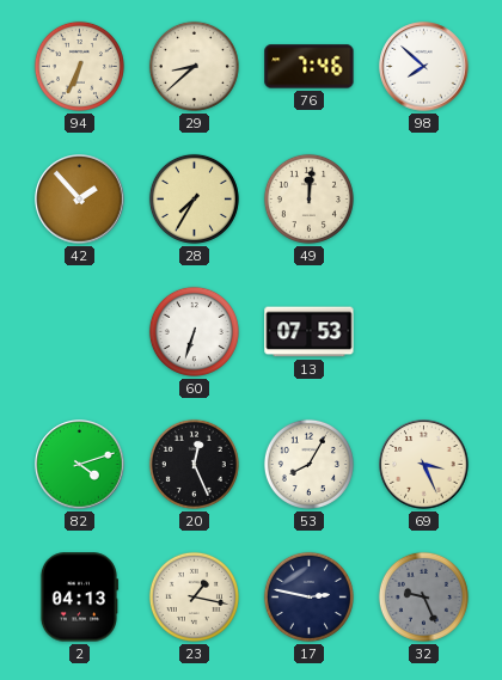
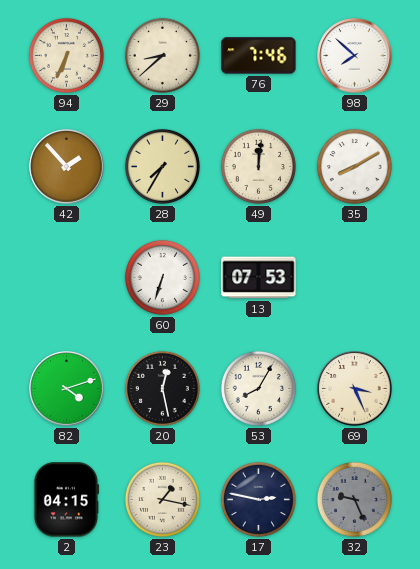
35: none -> 8:10 (354, 166)
20: 12:26 -> 12:28 (162, 388)
2: 04:13 -> 04:15 (66, 500)
